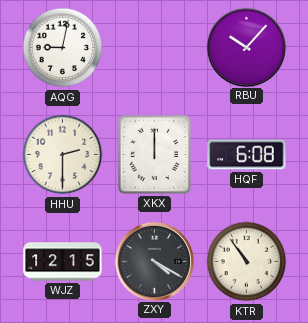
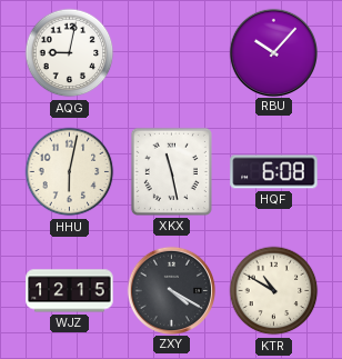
HHU: 2:30 -> 6:02 (70, 172)
XKX: 12:00 -> 11:28 (171, 171)
KTR: 10:54 -> 10:50 (274, 291)
